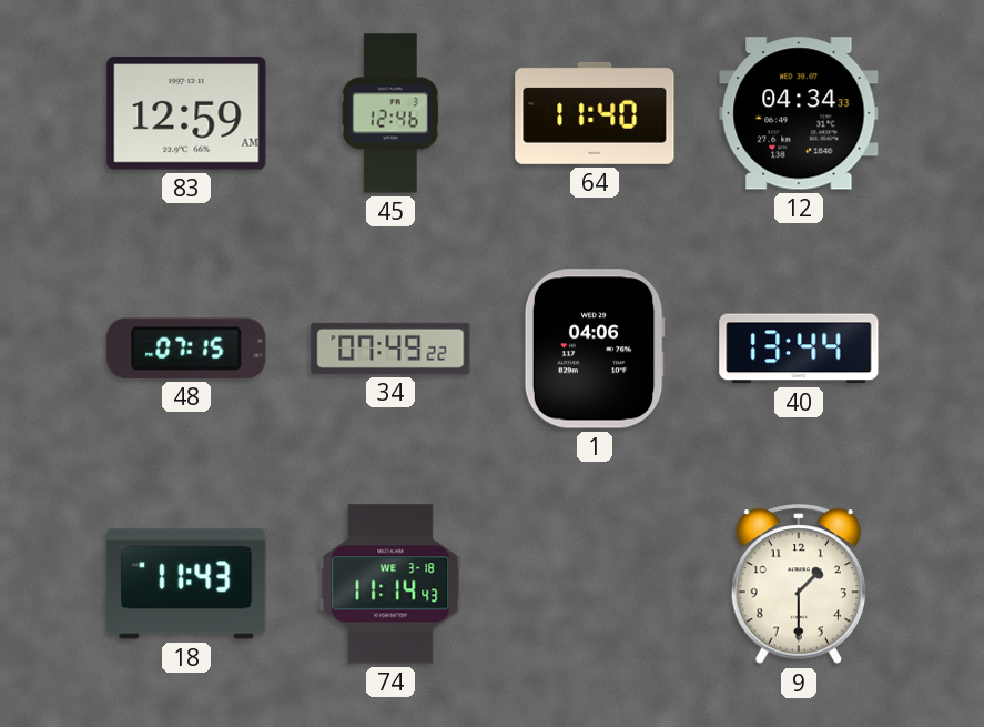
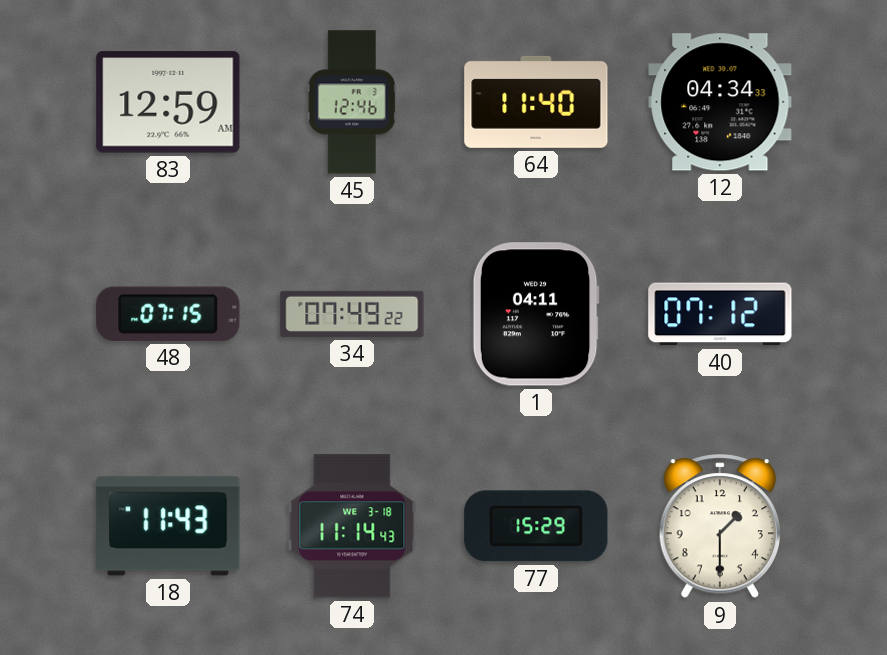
1: 04:06 -> 04:11 (536, 314)
40: 13:44 -> 07:12 (720, 314)
77: none -> 15:29 (536, 526)
